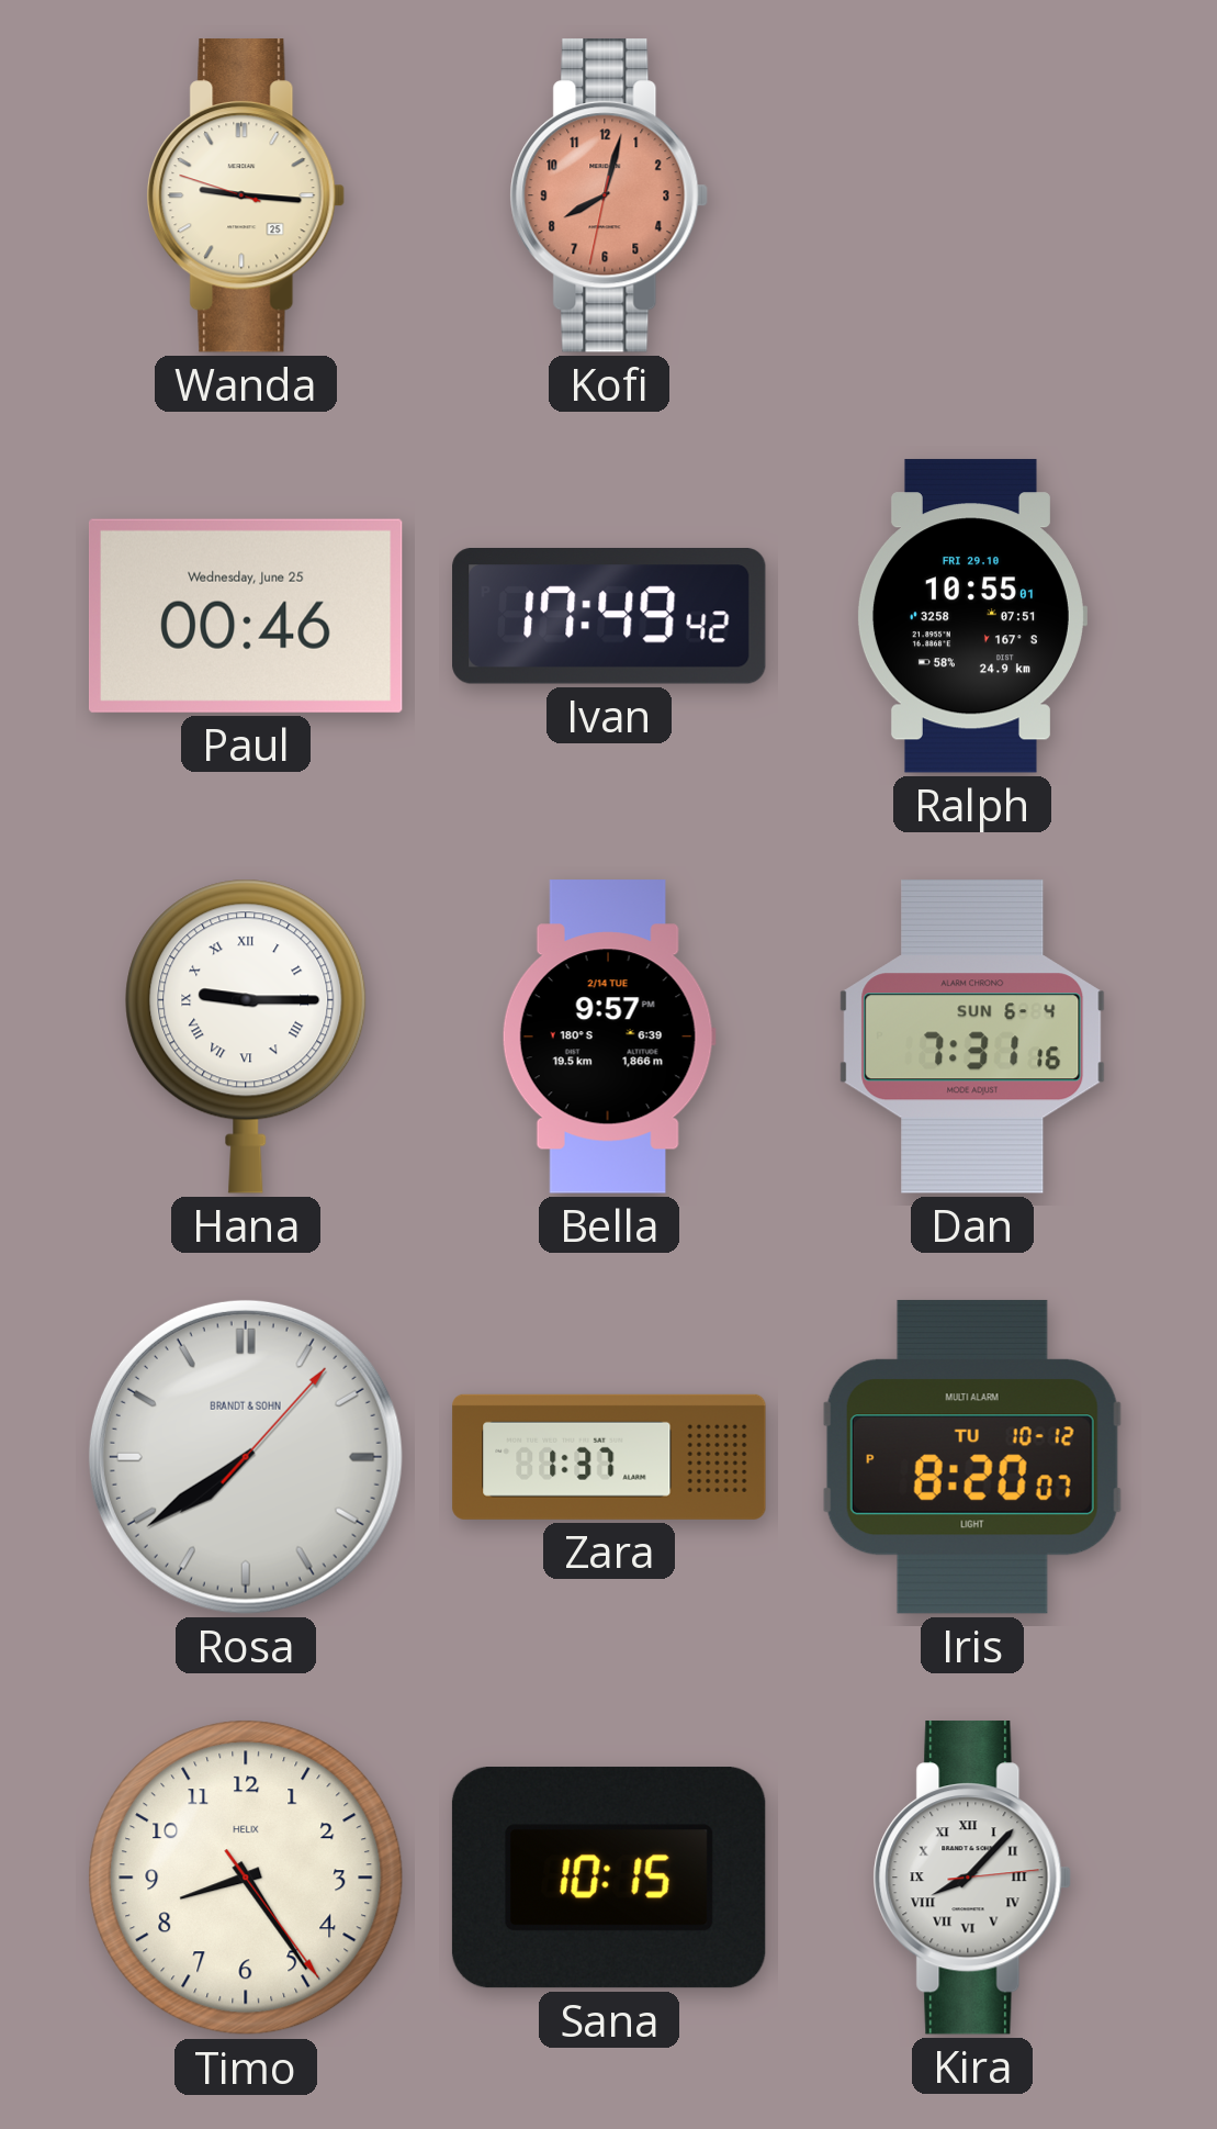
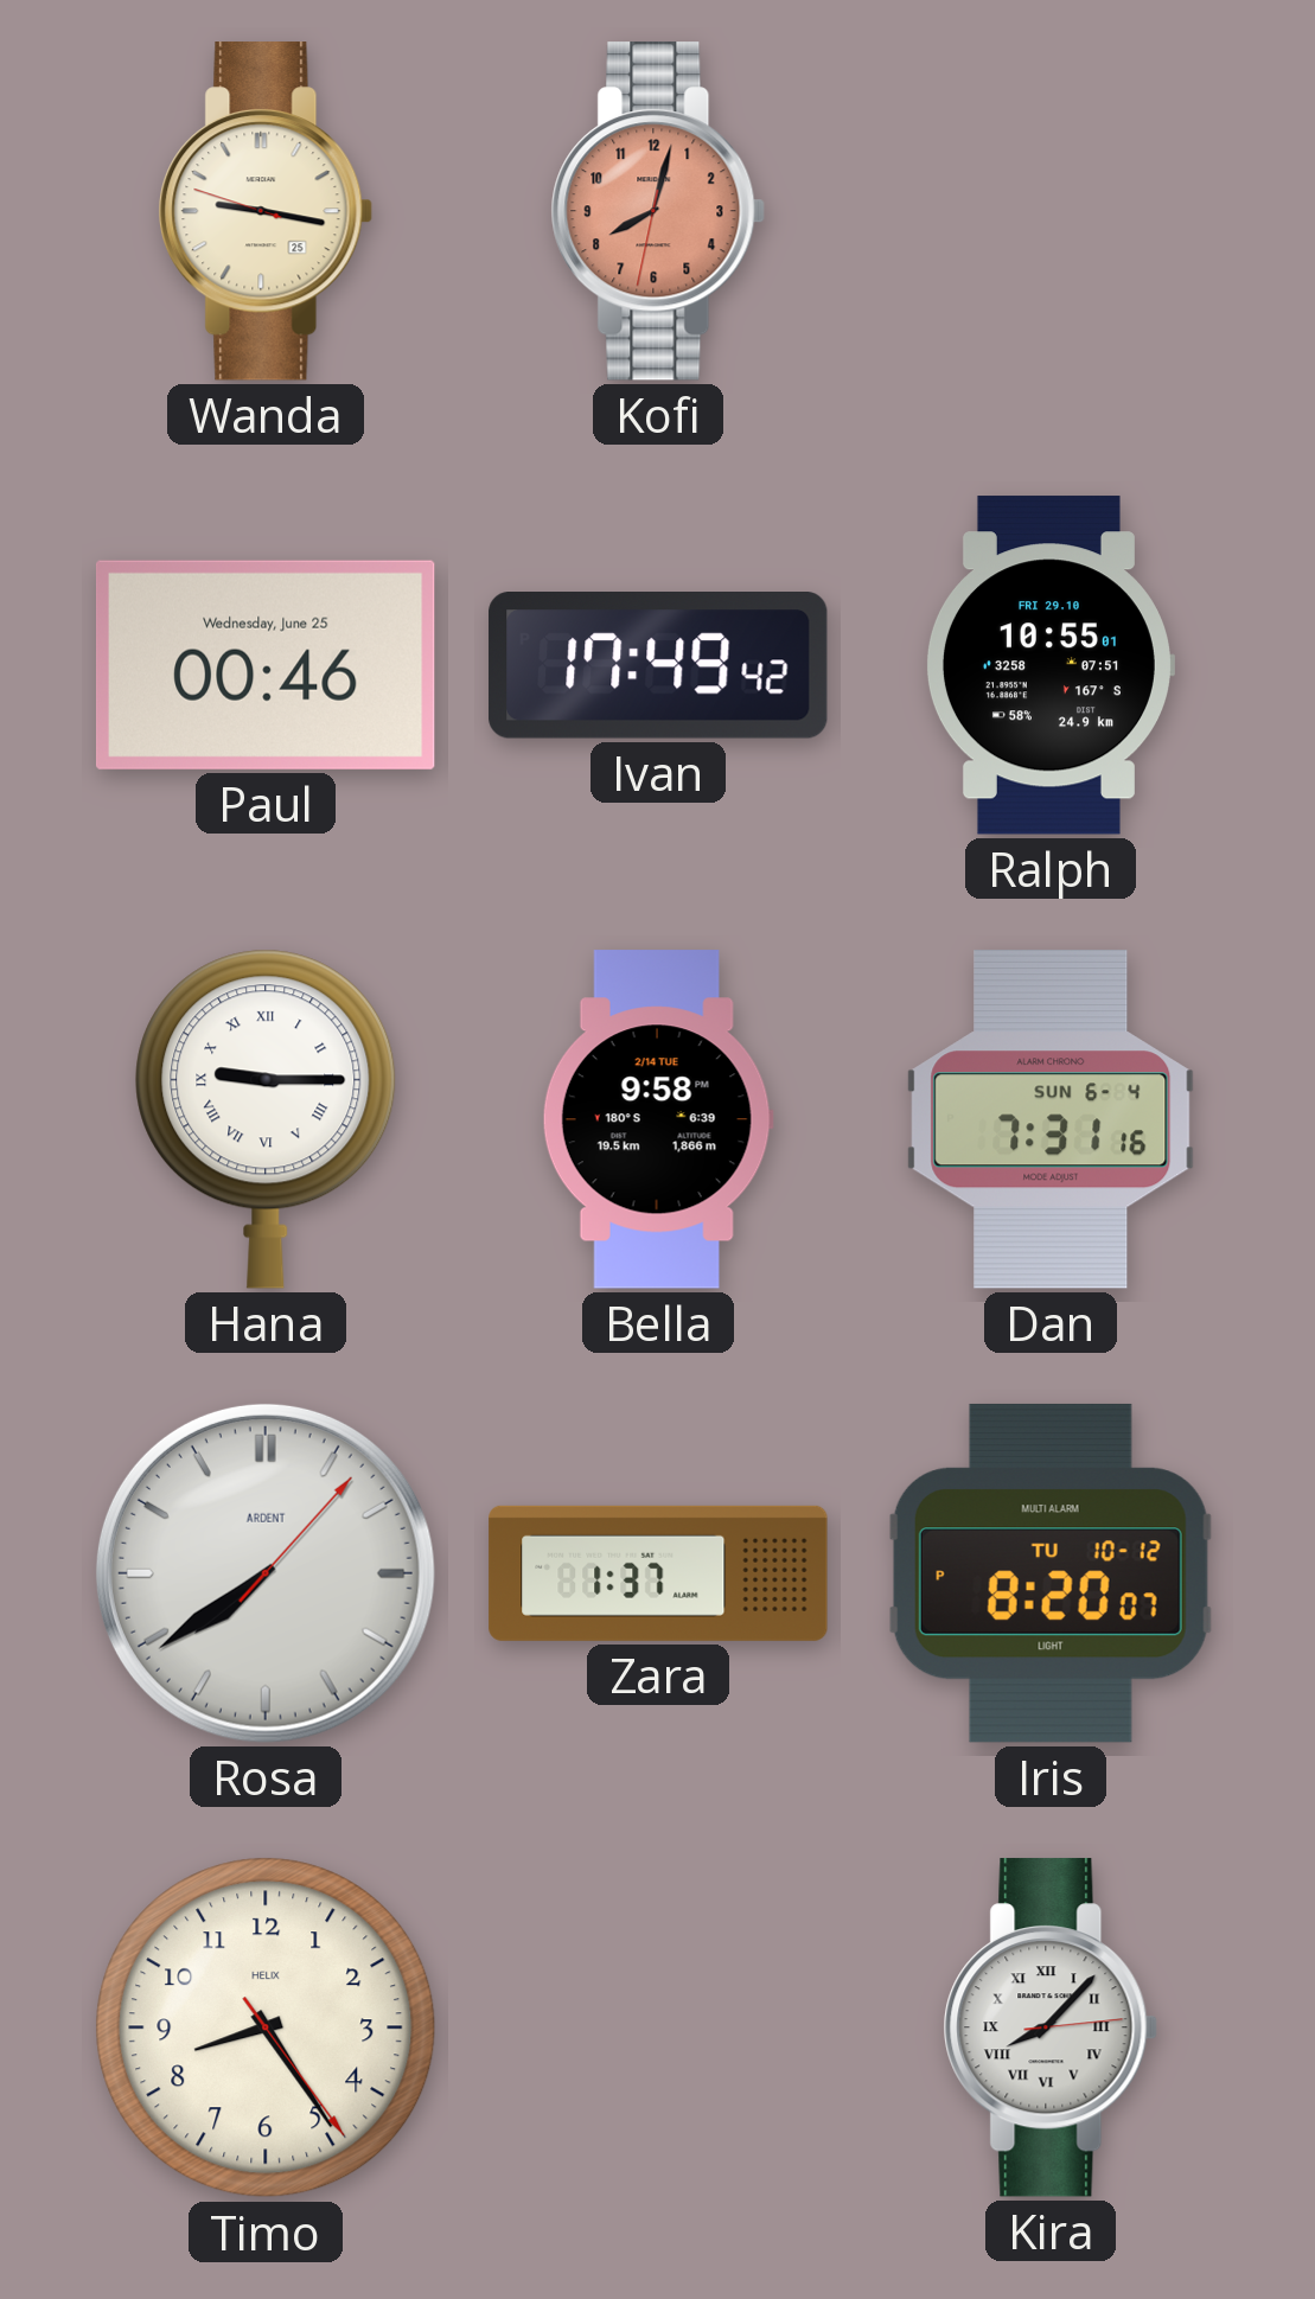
Wanda: 9:15 -> 9:16 (266, 211)
Bella: 9:57 -> 9:58 (658, 1119)
Rosa brand: BRANDT & SOHN -> ARDENT (266, 1573)
Sana: 10:15 -> none (609, 1878)
